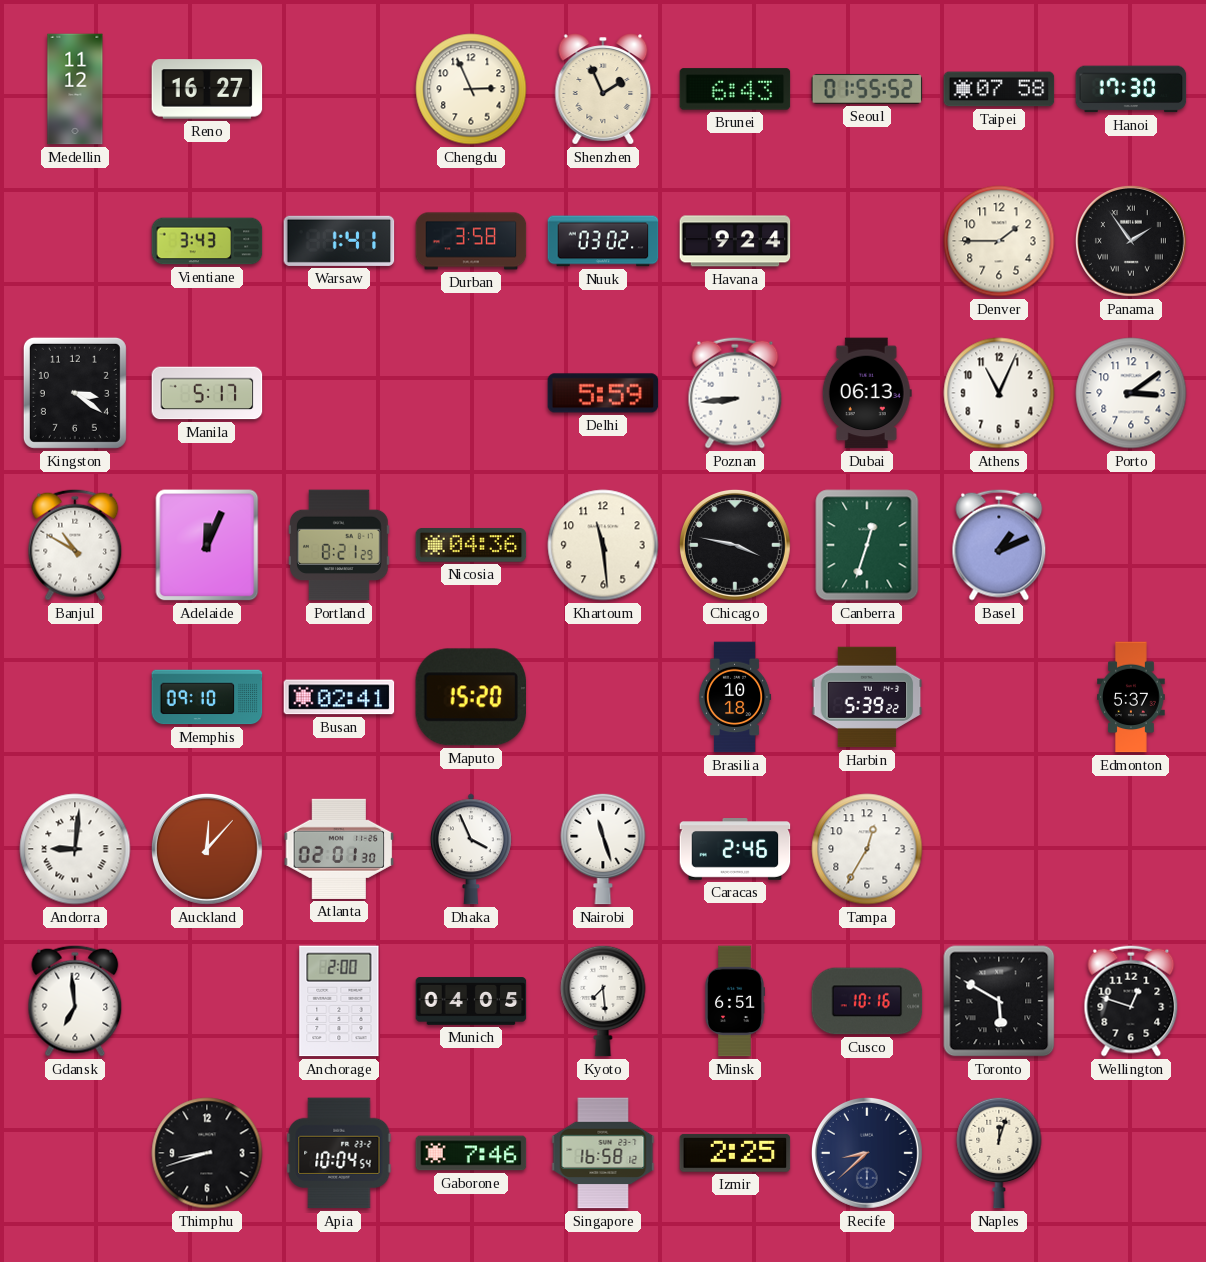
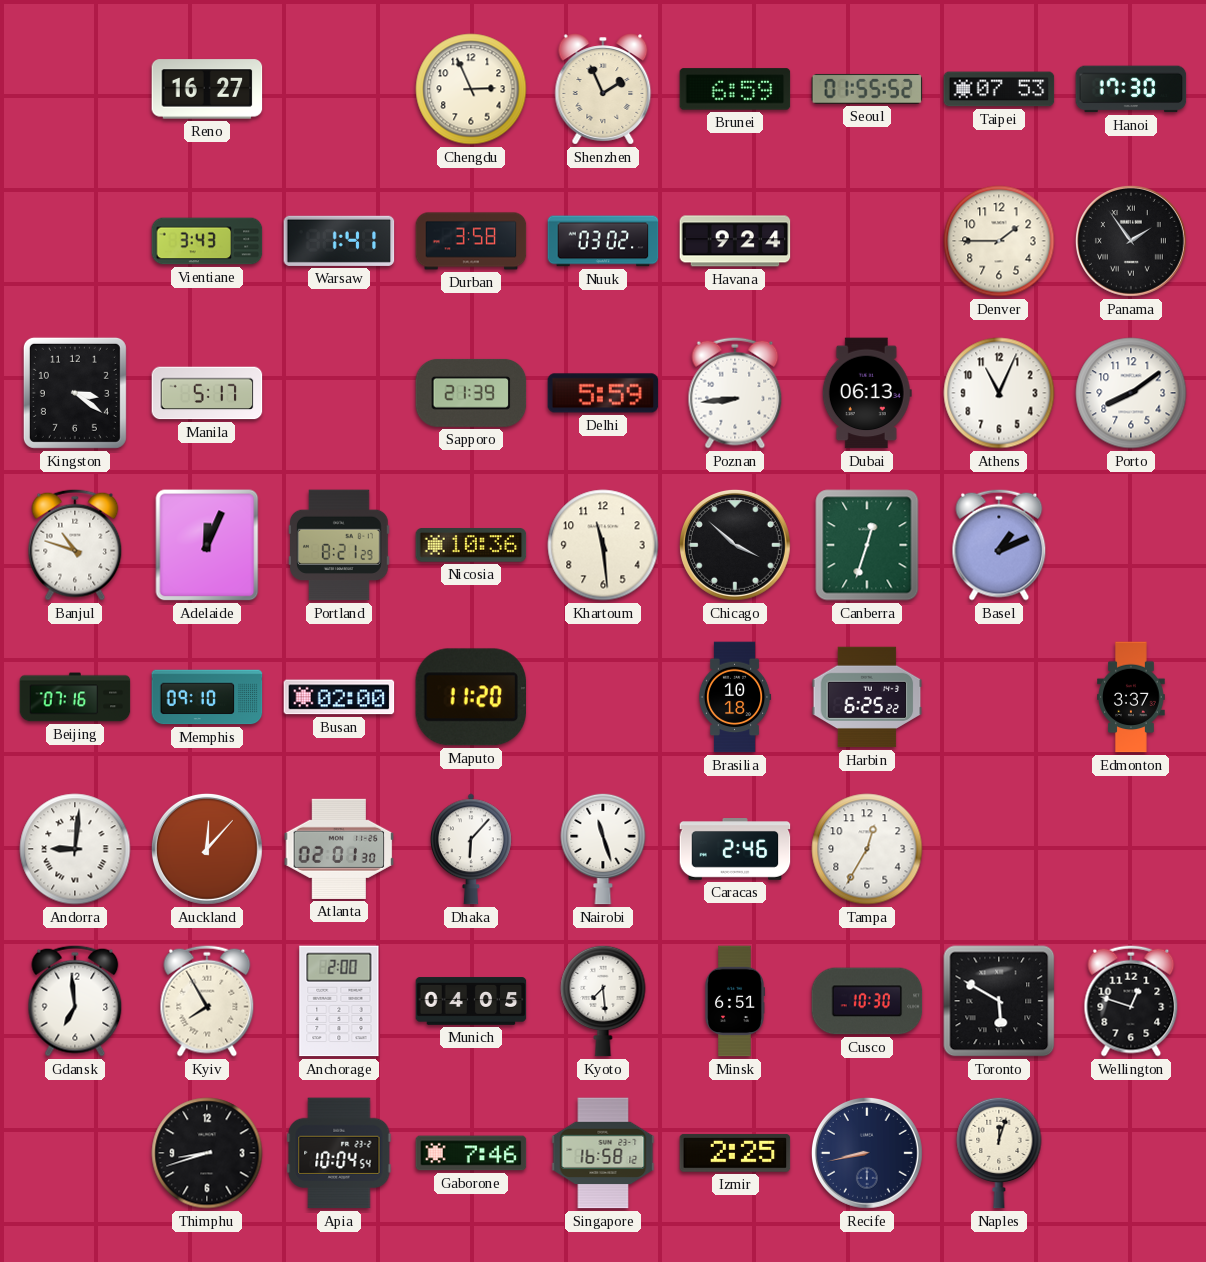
Medellin: 11:12 -> none (75, 89)
Brunei: 6:43 -> 6:59 (735, 89)
Taipei: 07:58 -> 07:53 (999, 89)
Sapporo: none -> 21:39 (471, 393)
Porto: 3:09 -> 8:09 (1131, 393)
Banjul: 10:50 -> 10:48 (75, 545)
Nicosia: 04:36 -> 10:36 (471, 545)
Chicago: 3:47 -> 3:52 (735, 545)
Beijing: none -> 07:16 (75, 697)
Busan: 02:41 -> 02:00 (339, 697)
Maputo: 15:20 -> 11:20 (471, 697)
Harbin: 5:39 -> 6:25 (867, 697)
Edmonton: 5:37 -> 3:37 (1131, 697)
Dhaka: 3:56 -> 6:07 (471, 849)
Kyiv: none -> 7:55 (207, 1001)
Cusco: 10:16 -> 10:30 (867, 1001)
Recife: 8:38 -> 8:43 (867, 1153)
